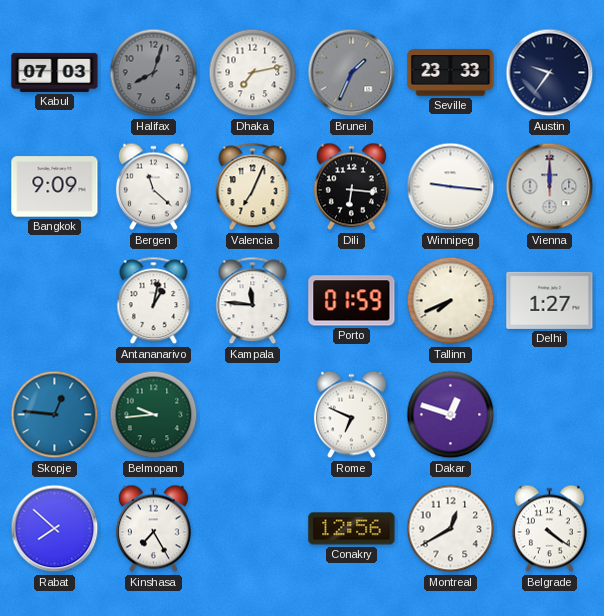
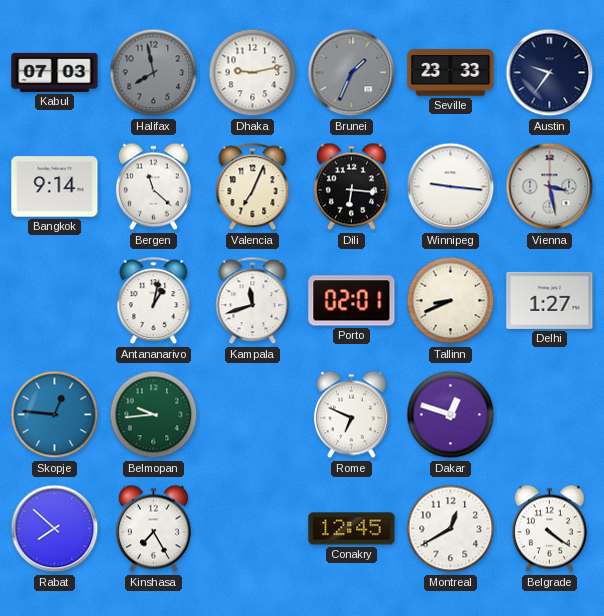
Halifax: 8:03 -> 7:58 (154, 73)
Dhaka: 7:13 -> 9:13 (253, 73)
Bangkok: 9:09 -> 9:14 (55, 187)
Vienna: 12:00 -> 3:28 (550, 187)
Kampala: 11:46 -> 11:42 (253, 301)
Porto: 01:59 -> 02:01 (352, 301)
Tallinn: 7:41 -> 8:41 (451, 301)
Conakry: 12:56 -> 12:45 (352, 529)
